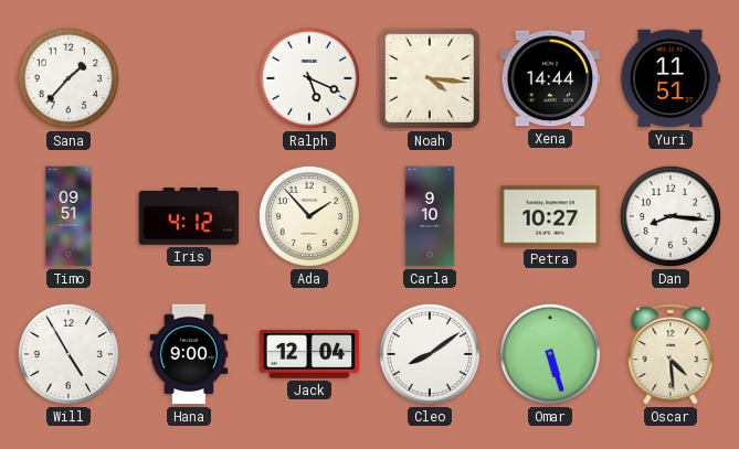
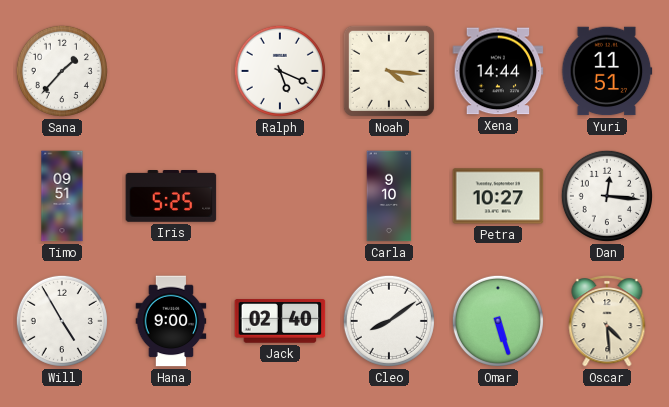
Iris: 4:12 -> 5:25 (171, 196)
Ada: 1:53 -> none (309, 216)
Dan: 8:16 -> 12:16 (607, 196)
Jack: 12:04 -> 02:40 (280, 321)
